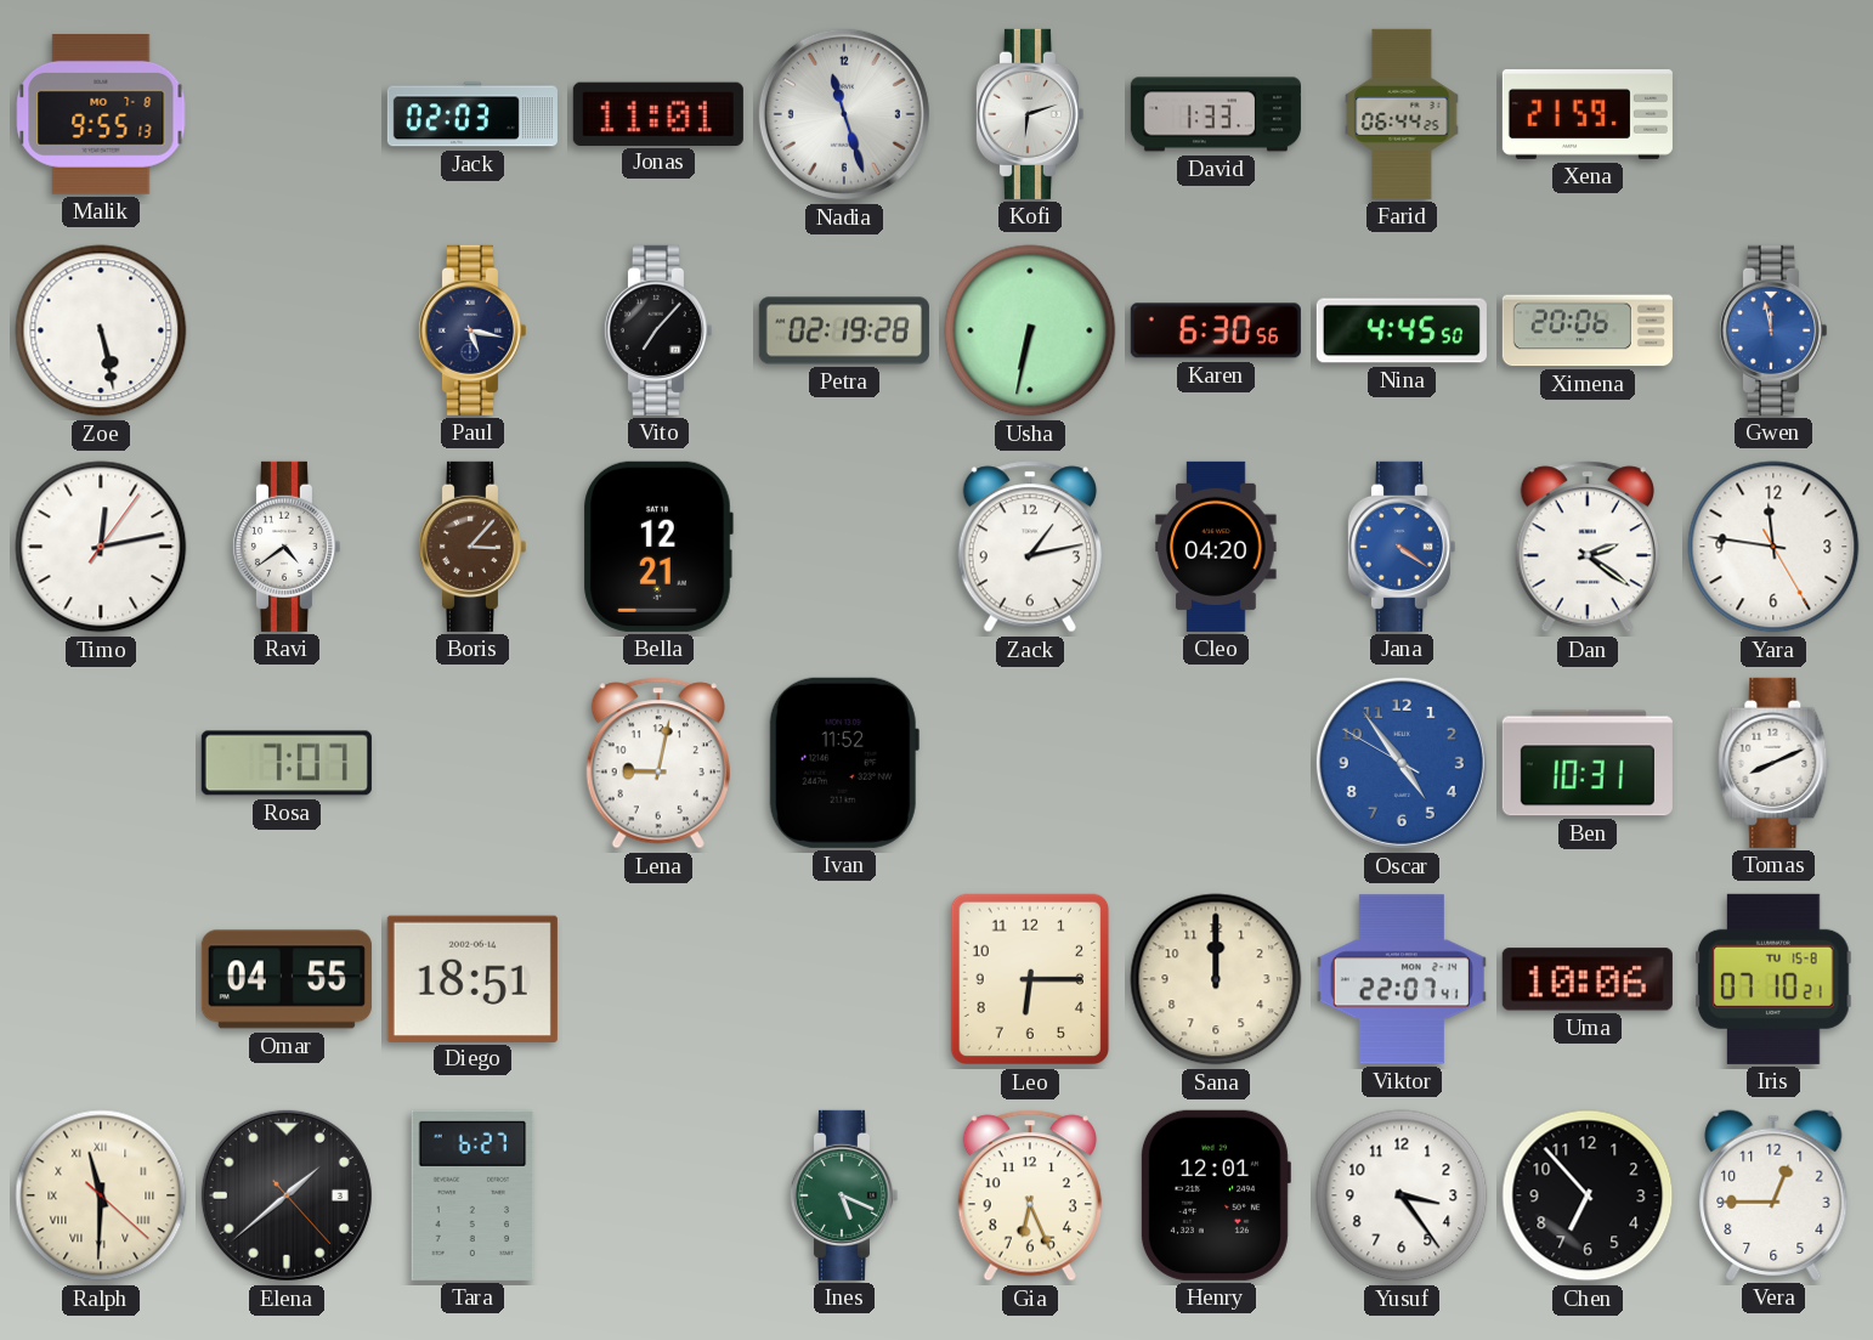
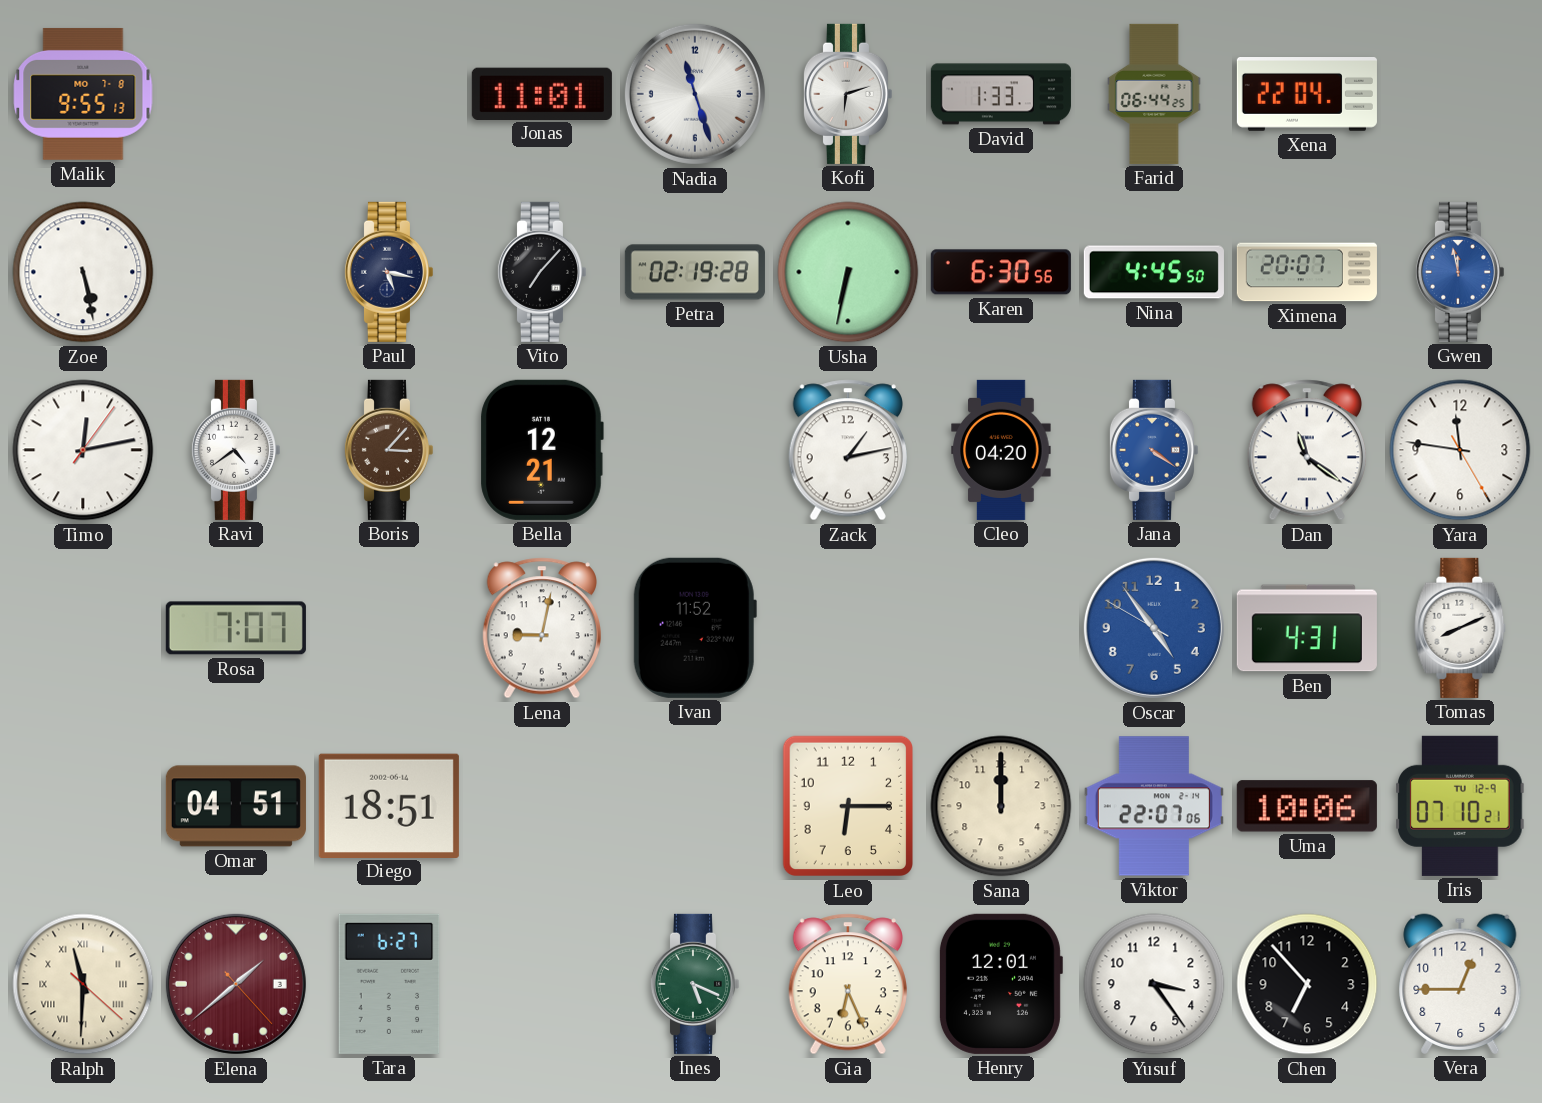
Jack: 02:03 -> none (473, 114)
Xena: 21:59 -> 22:04 (1307, 95)
Ximena: 20:06 -> 20:07 (1307, 272)
Dan: 2:21 -> 11:21 (1307, 450)
Ben: 10:31 -> 4:31 (1307, 628)
Omar: 04:55 -> 04:51 (236, 806)
Viktor: 22:07:41 -> 22:07:06 (1154, 806)
Iris date: TU 15-8 -> TU 12-9 (1460, 806)
Elena dial: black -> burgundy (236, 984)
